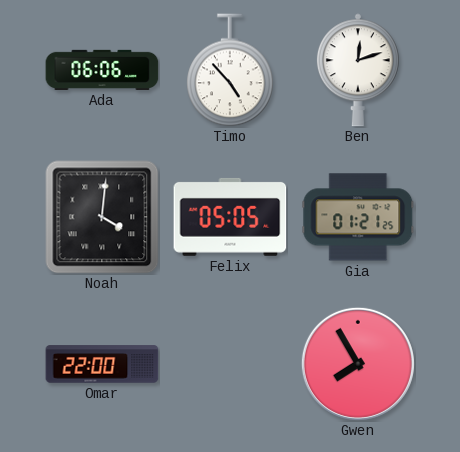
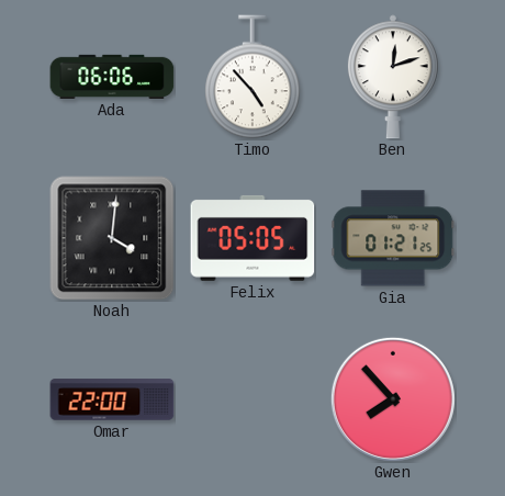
Gwen: 7:55 -> 7:53 (393, 399)
